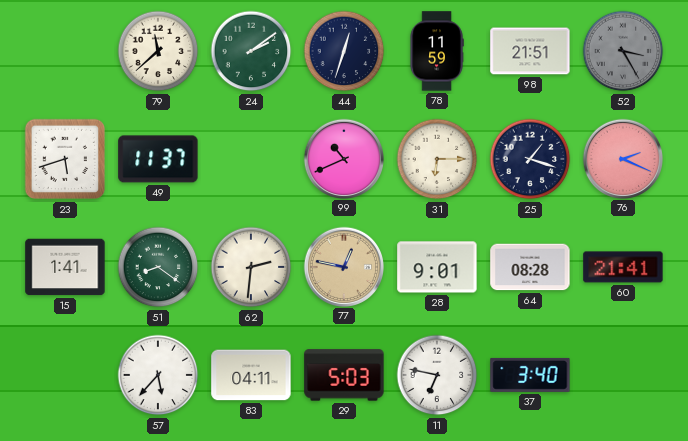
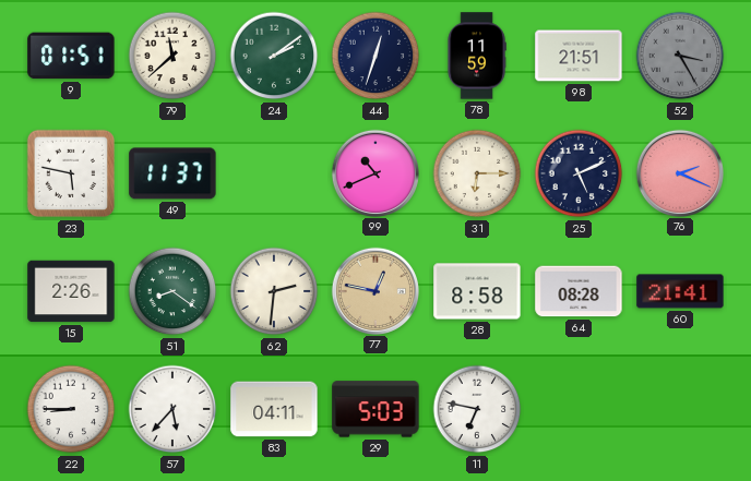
9: none -> 01:51 (71, 56)
23: 5:42 -> 5:47 (71, 173)
25: 1:18 -> 5:11 (579, 173)
15: 1:41 -> 2:26 (71, 291)
28: 9:01 -> 8:58 (477, 291)
22: none -> 8:45 (71, 409)
37: 3:40 -> none (530, 375)
